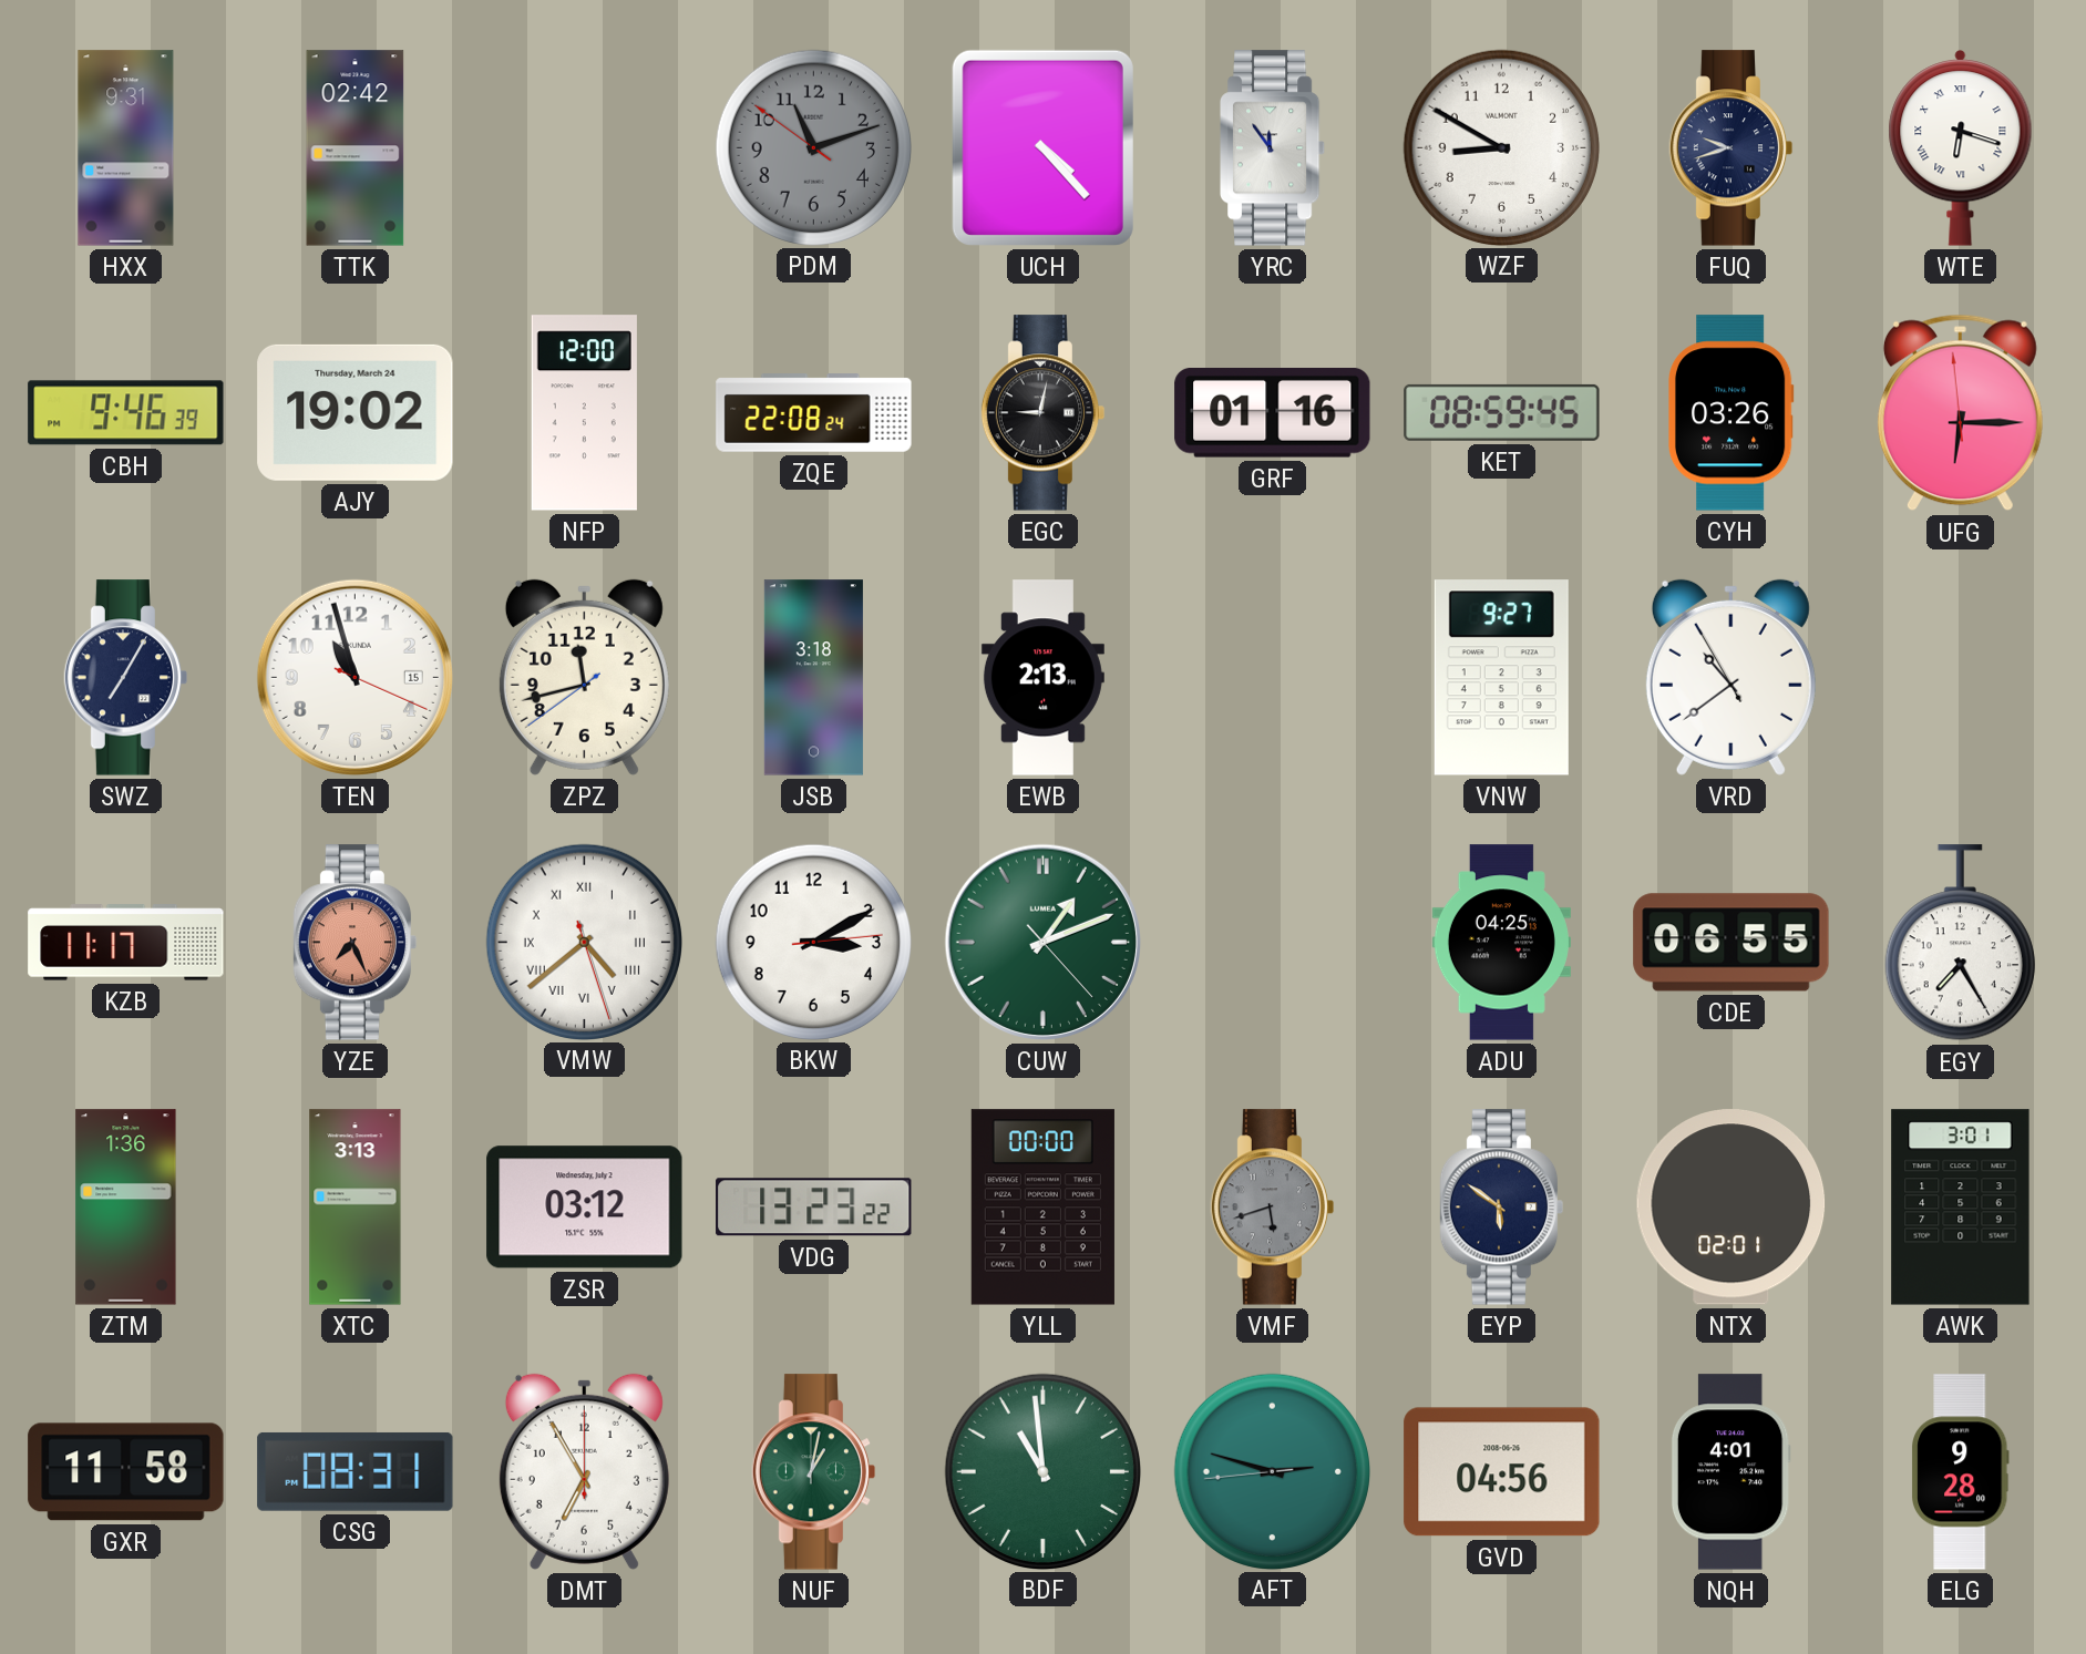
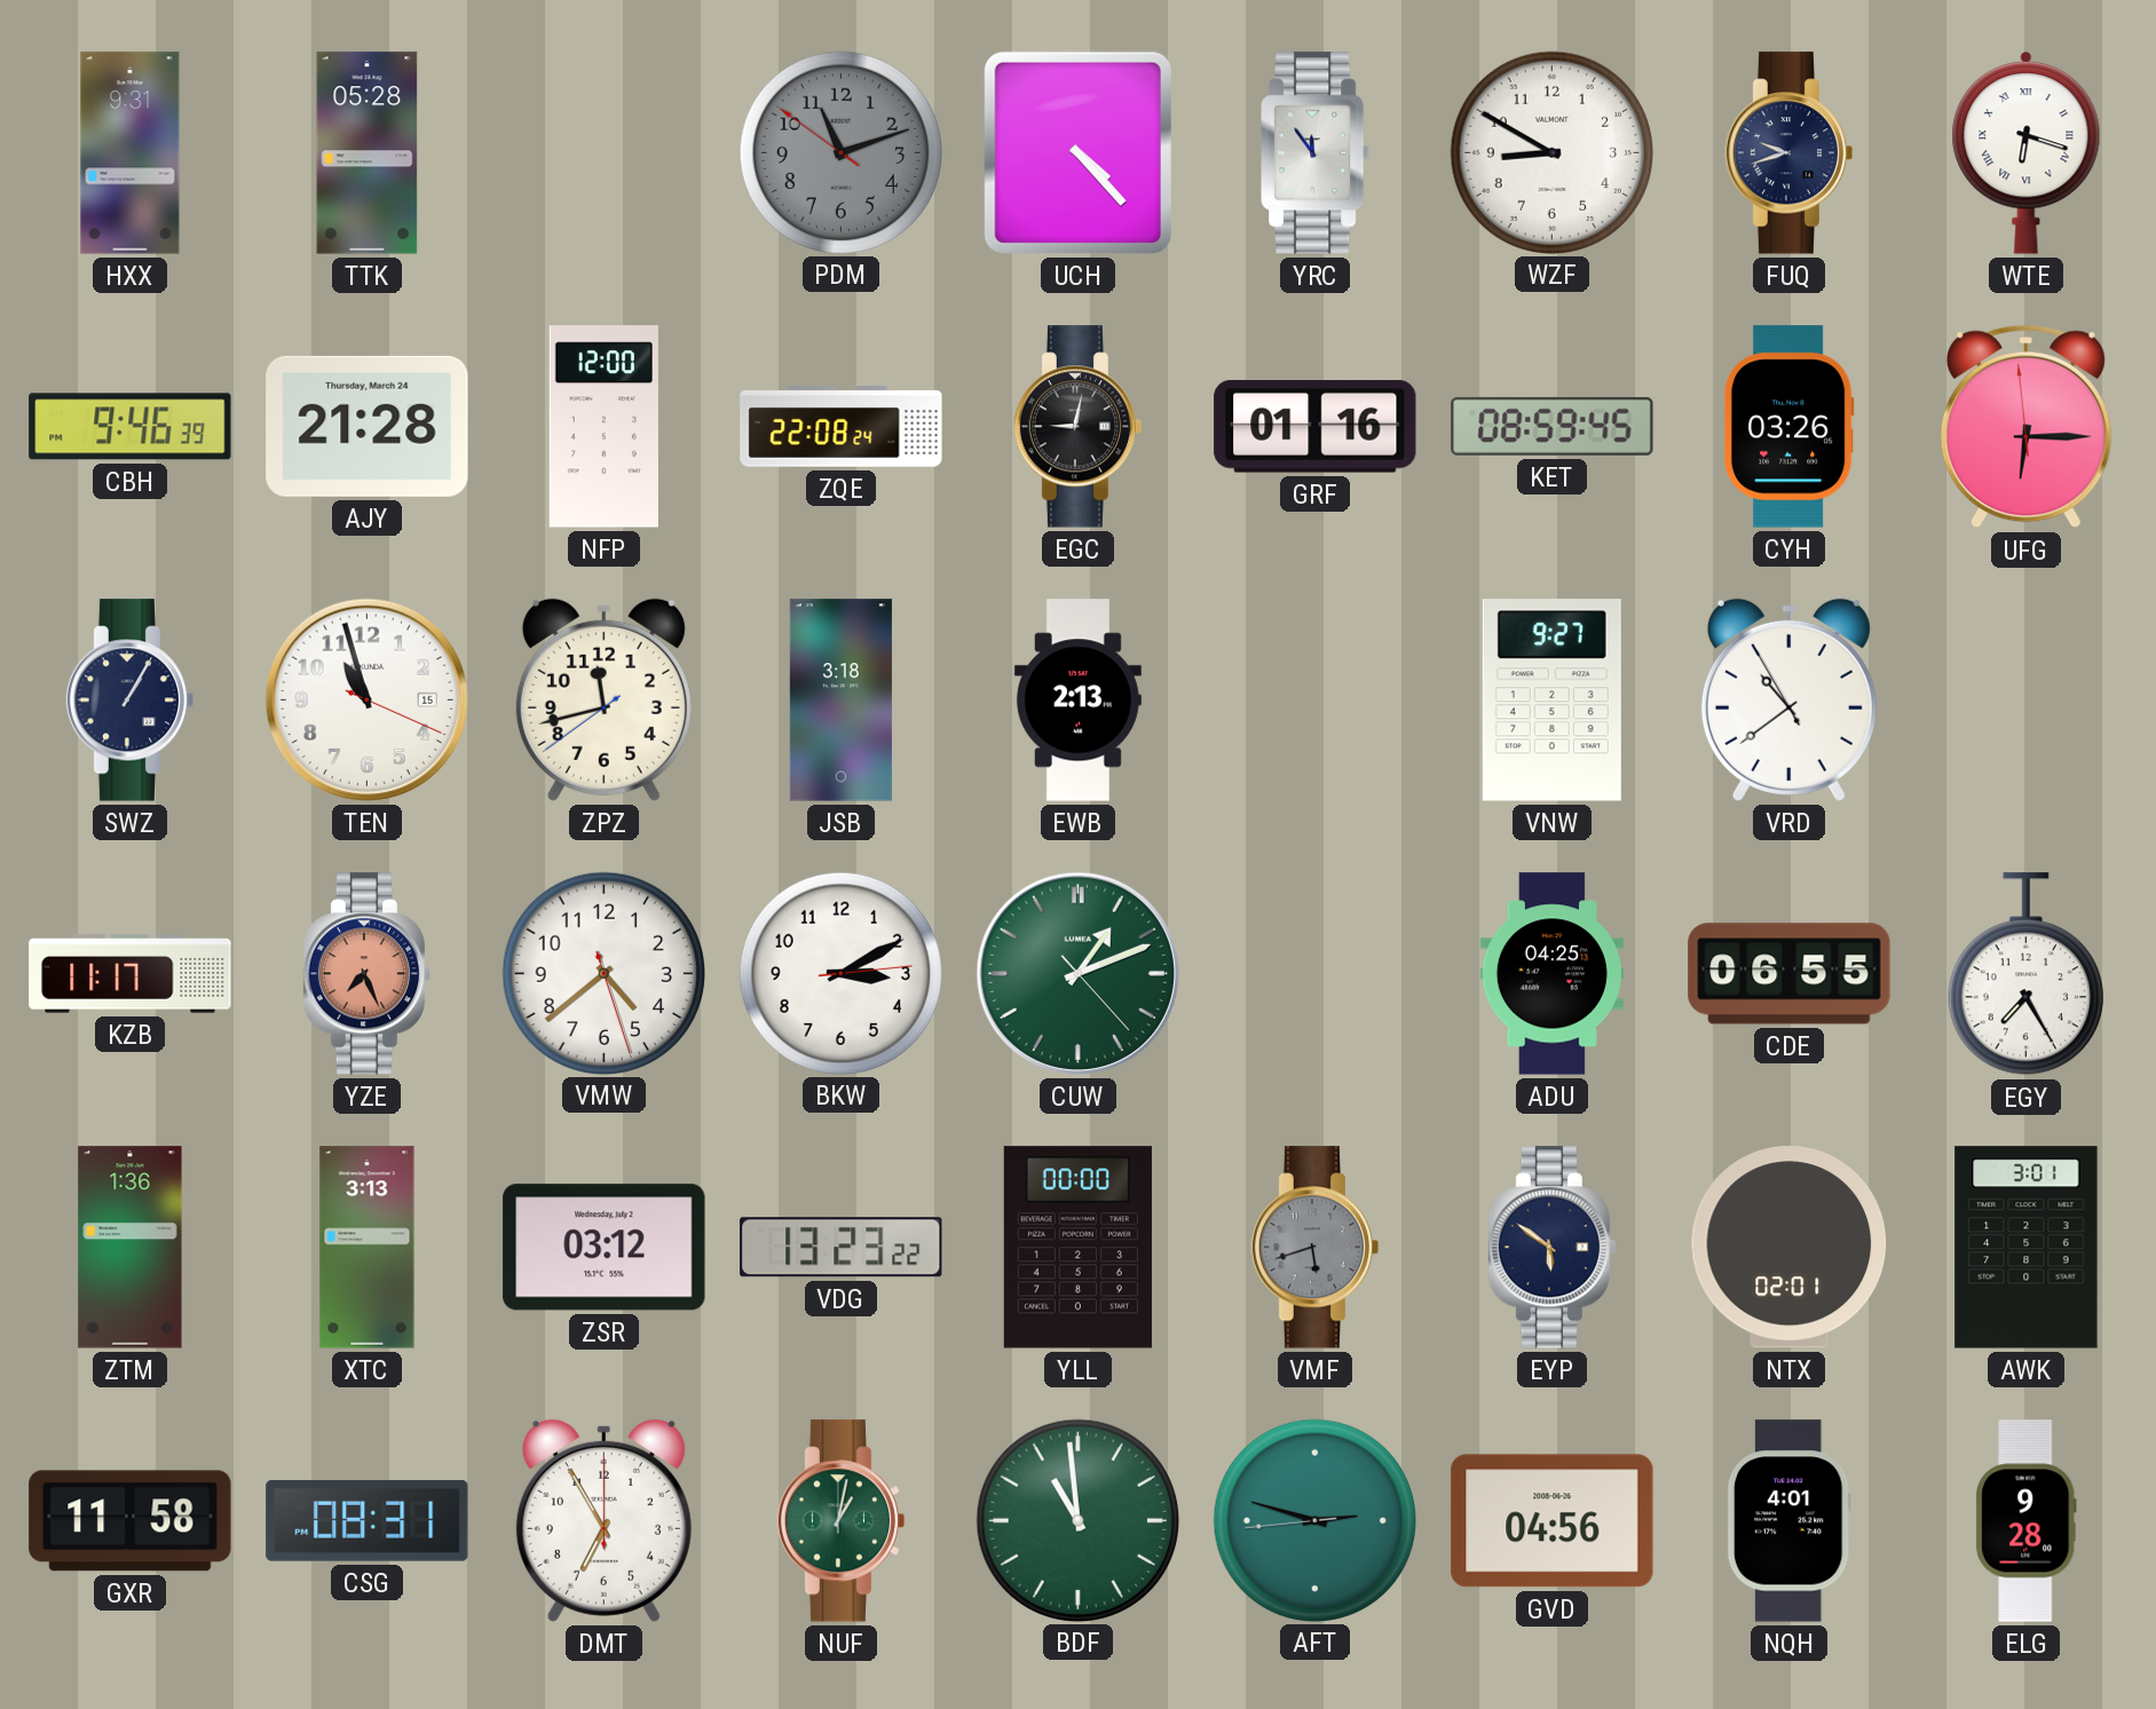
TTK: 02:42 -> 05:28 (368, 153)
AJY: 19:02 -> 21:28 (368, 426)
SWZ: 7:05 -> 1:05 (131, 701)
VMW numerals: Roman -> Arabic (603, 973)
